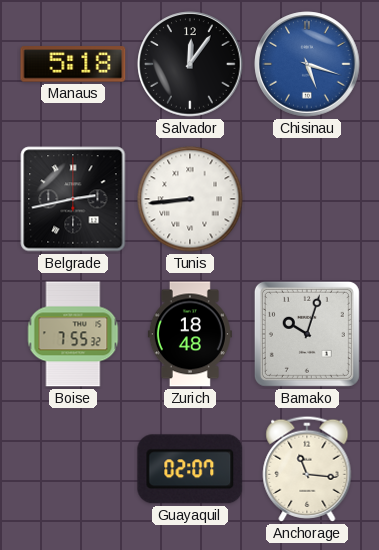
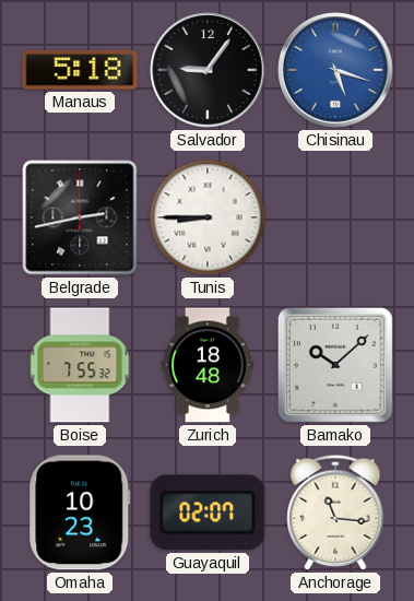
Salvador: 12:06 -> 9:06 (208, 70)
Tunis: 8:44 -> 8:45 (208, 217)
Bamako: 10:03 -> 10:08 (335, 365)
Omaha: none -> 10:23 (80, 512)
